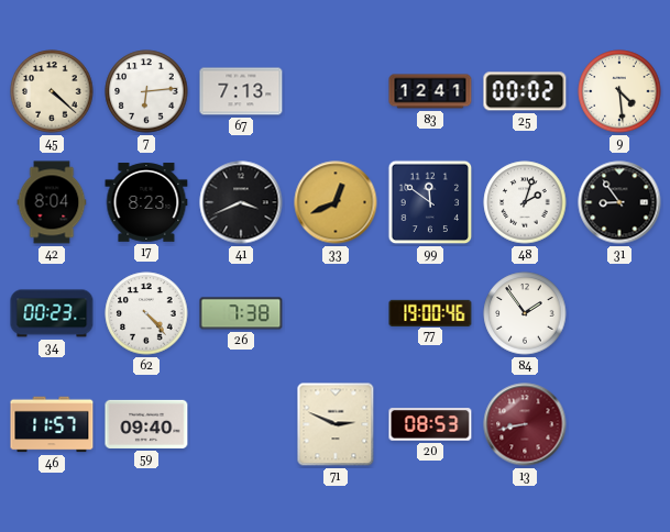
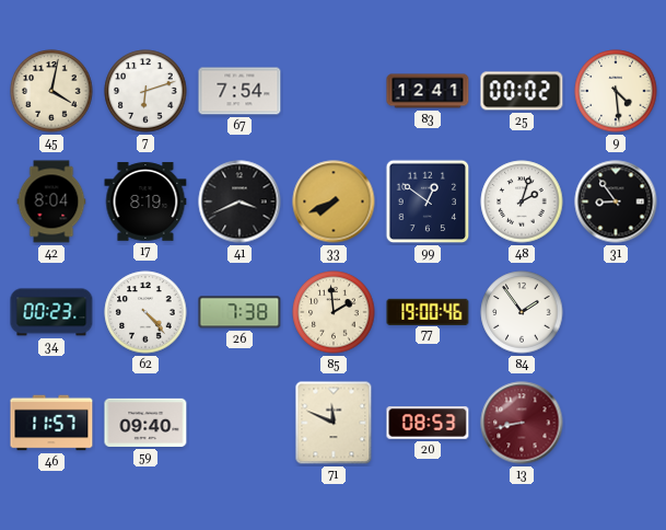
45: 4:22 -> 4:02 (51, 91)
7: 6:14 -> 6:12 (145, 91)
67: 7:13 -> 7:54 (239, 91)
17: 8:23 -> 8:19 (145, 201)
33: 12:41 -> 7:41 (334, 201)
99: 11:51 -> 12:51 (428, 201)
85: none -> 1:59 (334, 312)
71: 2:49 -> 11:49 (334, 423)
